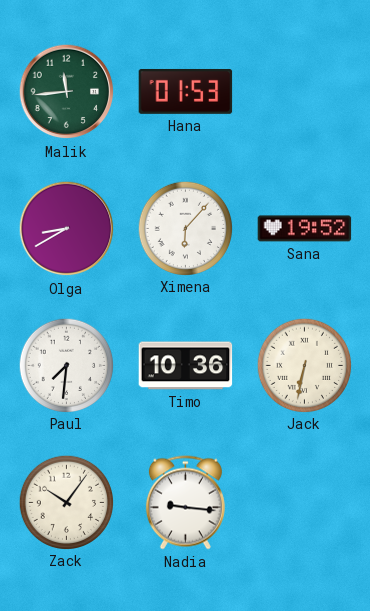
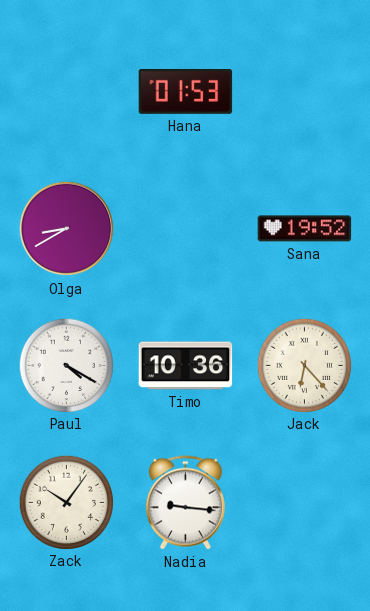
Malik: 11:44 -> none (67, 92)
Ximena: 6:07 -> none (185, 228)
Paul: 7:31 -> 4:20 (66, 365)
Jack: 6:32 -> 6:23 (304, 365)
